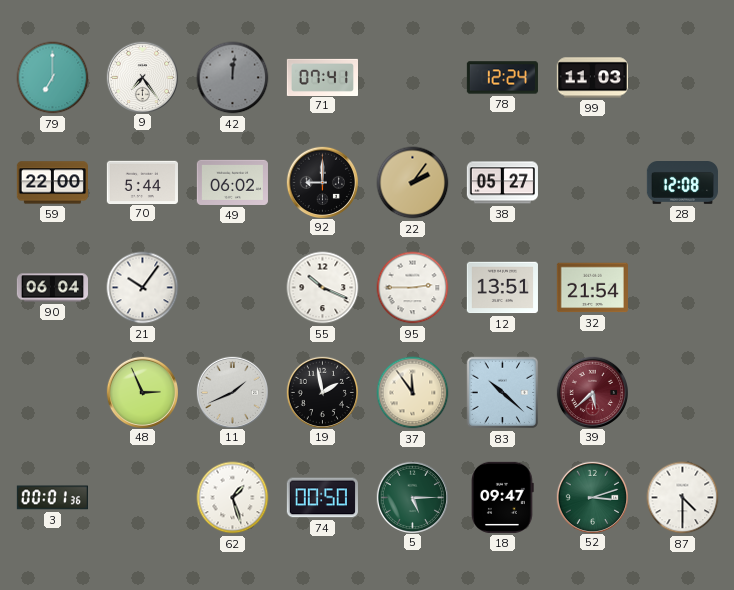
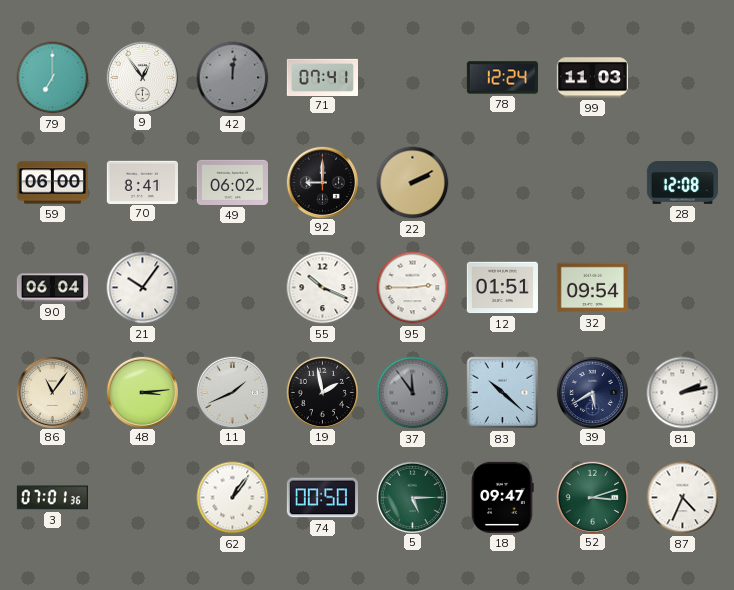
9: 7:24 -> 12:54 (142, 77)
59: 22:00 -> 06:00 (52, 183)
70: 5:44 -> 8:41 (142, 182)
22: 2:06 -> 2:10 (413, 183)
38: 05:27 -> none (502, 183)
12: 13:51 -> 01:51 (502, 288)
32: 21:54 -> 09:54 (592, 288)
86: none -> 11:06 (52, 392)
48: 2:56 -> 3:14 (142, 392)
37 dial: cream -> grey (413, 393)
39: 5:38 -> 5:40 (592, 392)
39 dial: burgundy -> navy (592, 392)
81: none -> 2:13 (683, 393)
3: 00:01 -> 07:01 (52, 498)
62: 1:27 -> 1:06 (233, 498)
87: 4:30 -> 4:34 (683, 498)
